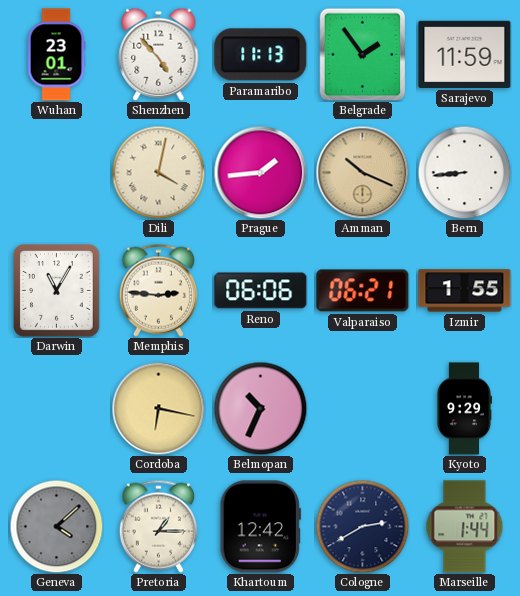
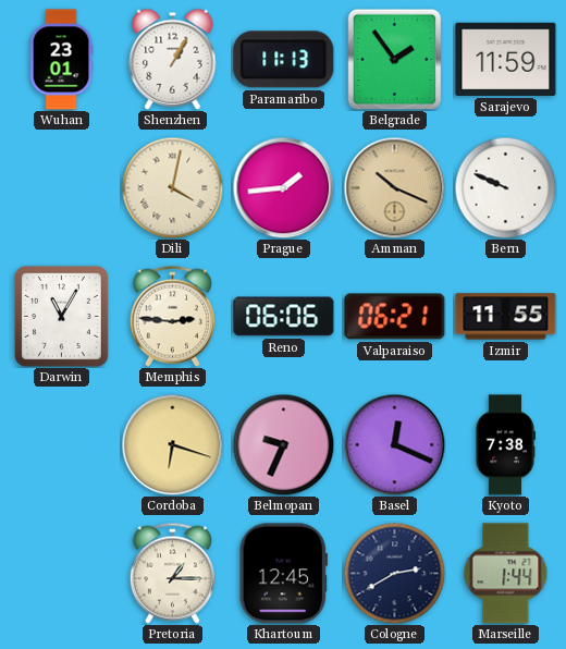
Shenzhen: 4:53 -> 1:05 (173, 59)
Bern: 8:44 -> 9:49 (505, 187)
Izmir: 1:55 -> 11:55 (506, 317)
Cordoba: 6:17 -> 6:18 (172, 444)
Belmopan: 10:34 -> 9:34 (283, 444)
Basel: none -> 12:19 (394, 444)
Kyoto: 9:29 -> 7:38 (505, 445)
Geneva: 4:08 -> none (56, 526)
Khartoum: 12:42 -> 12:45 (283, 574)
